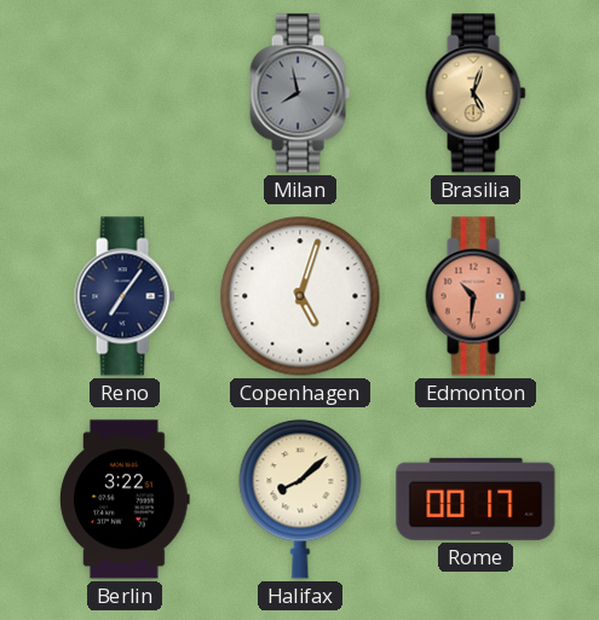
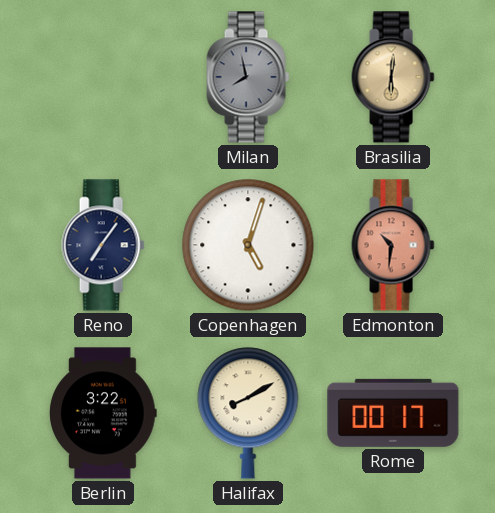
Brasilia: 5:03 -> 6:01 (393, 77)
Halifax: 8:08 -> 8:10 (248, 413)
